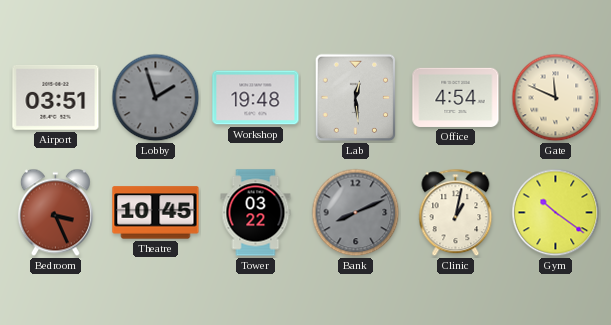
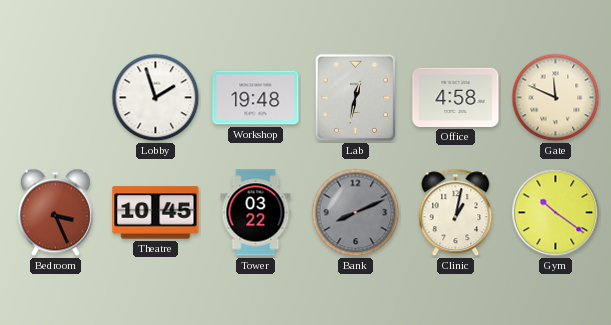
Airport: 03:51 -> none (56, 98)
Lobby dial: grey -> white (156, 98)
Lab: 12:29 -> 12:32 (356, 98)
Office: 4:54 -> 4:58 (456, 97)
